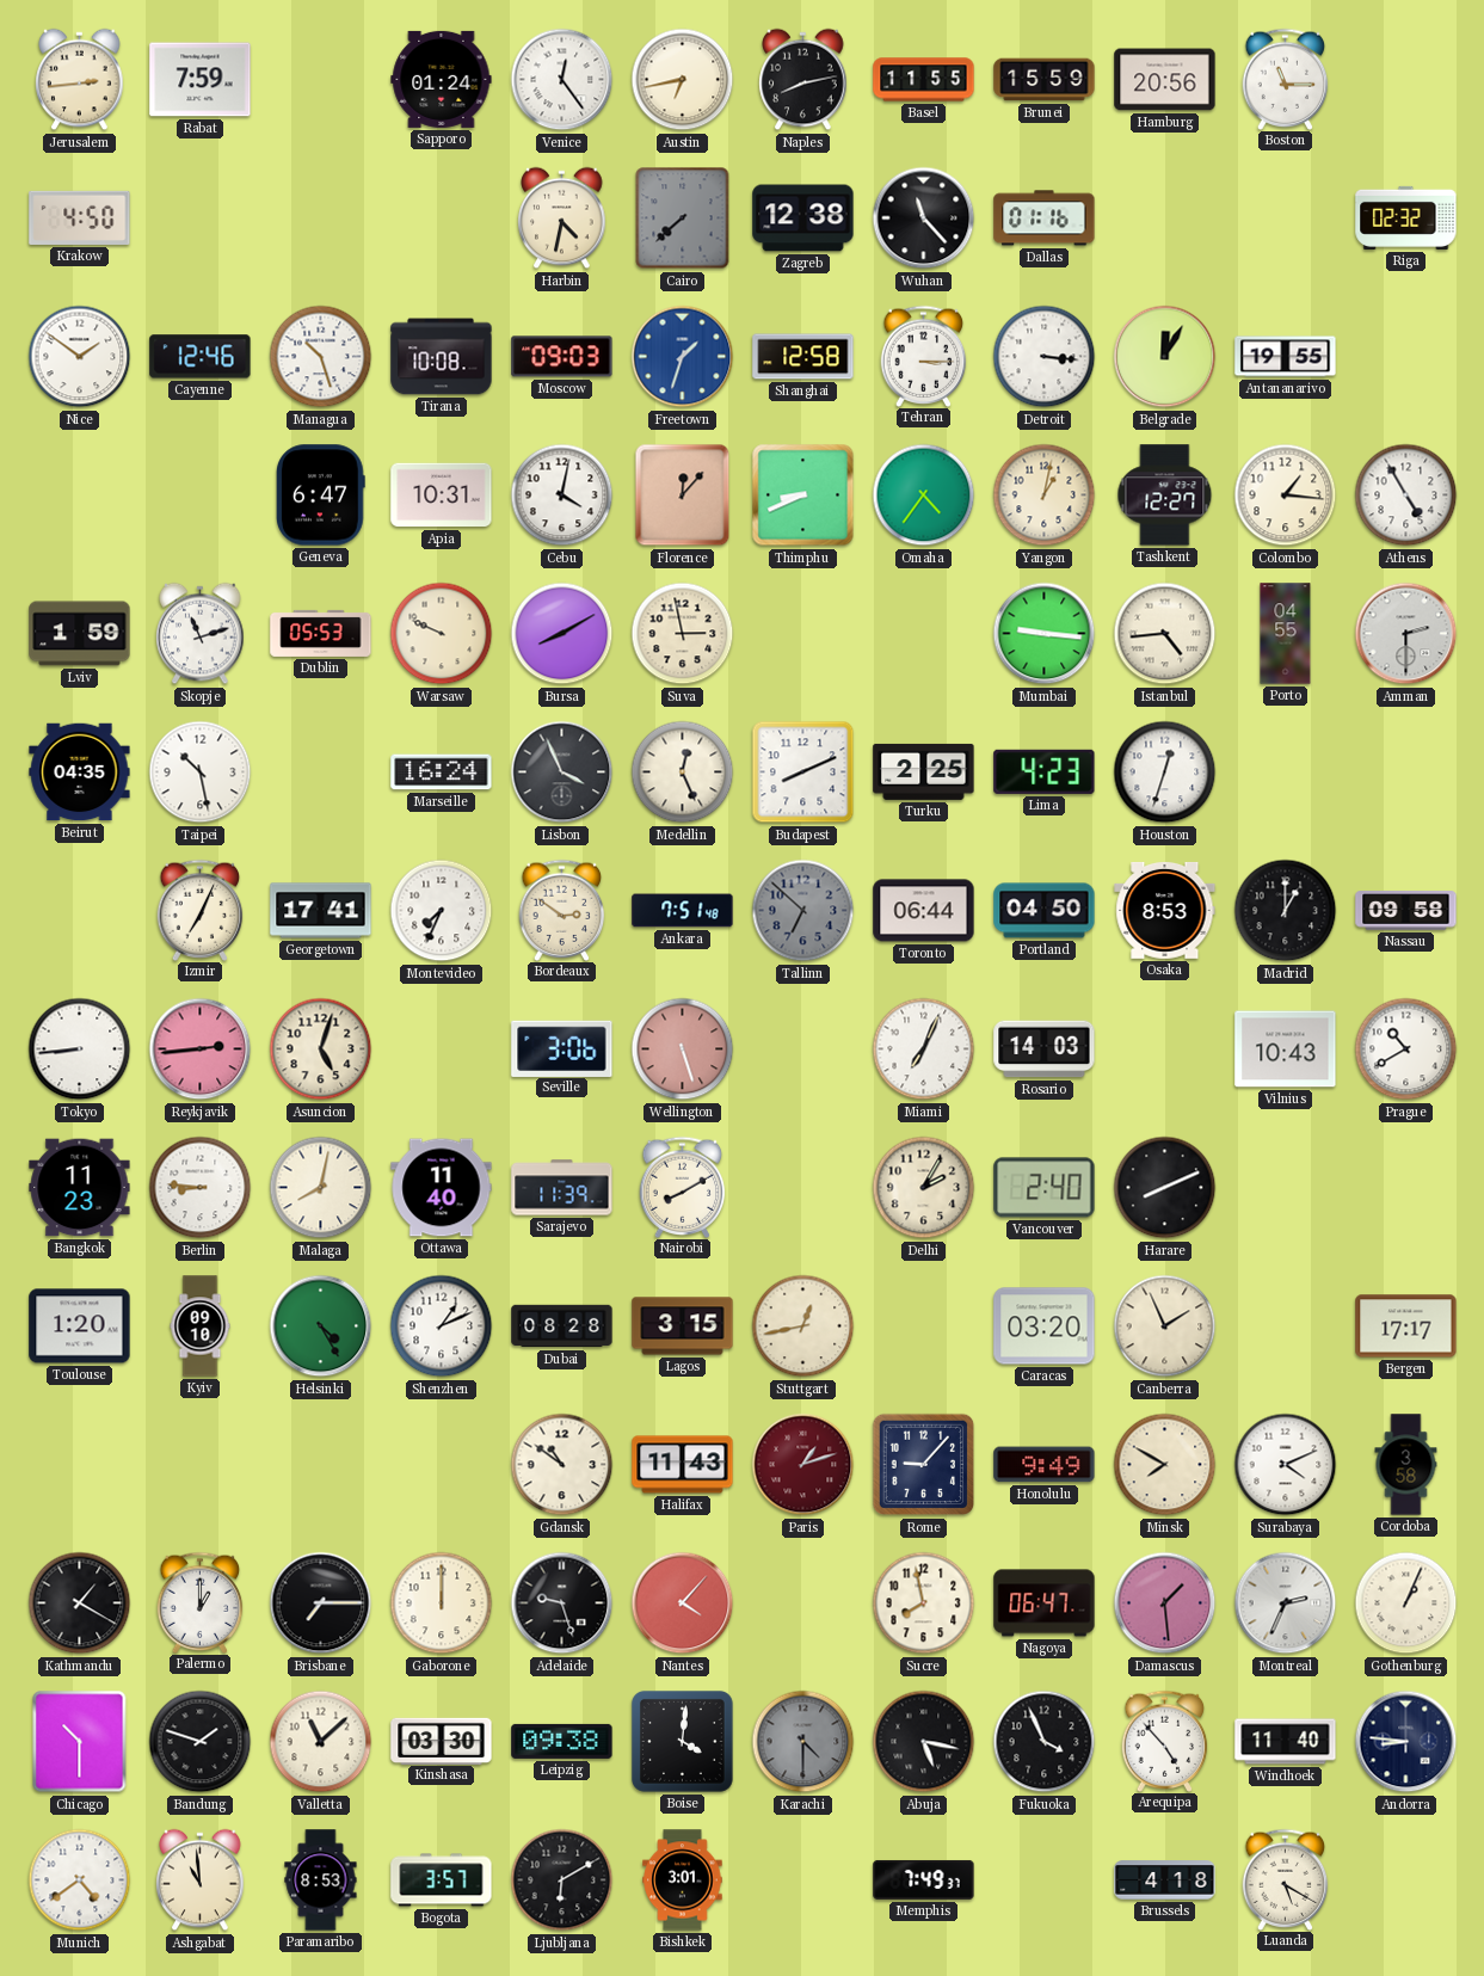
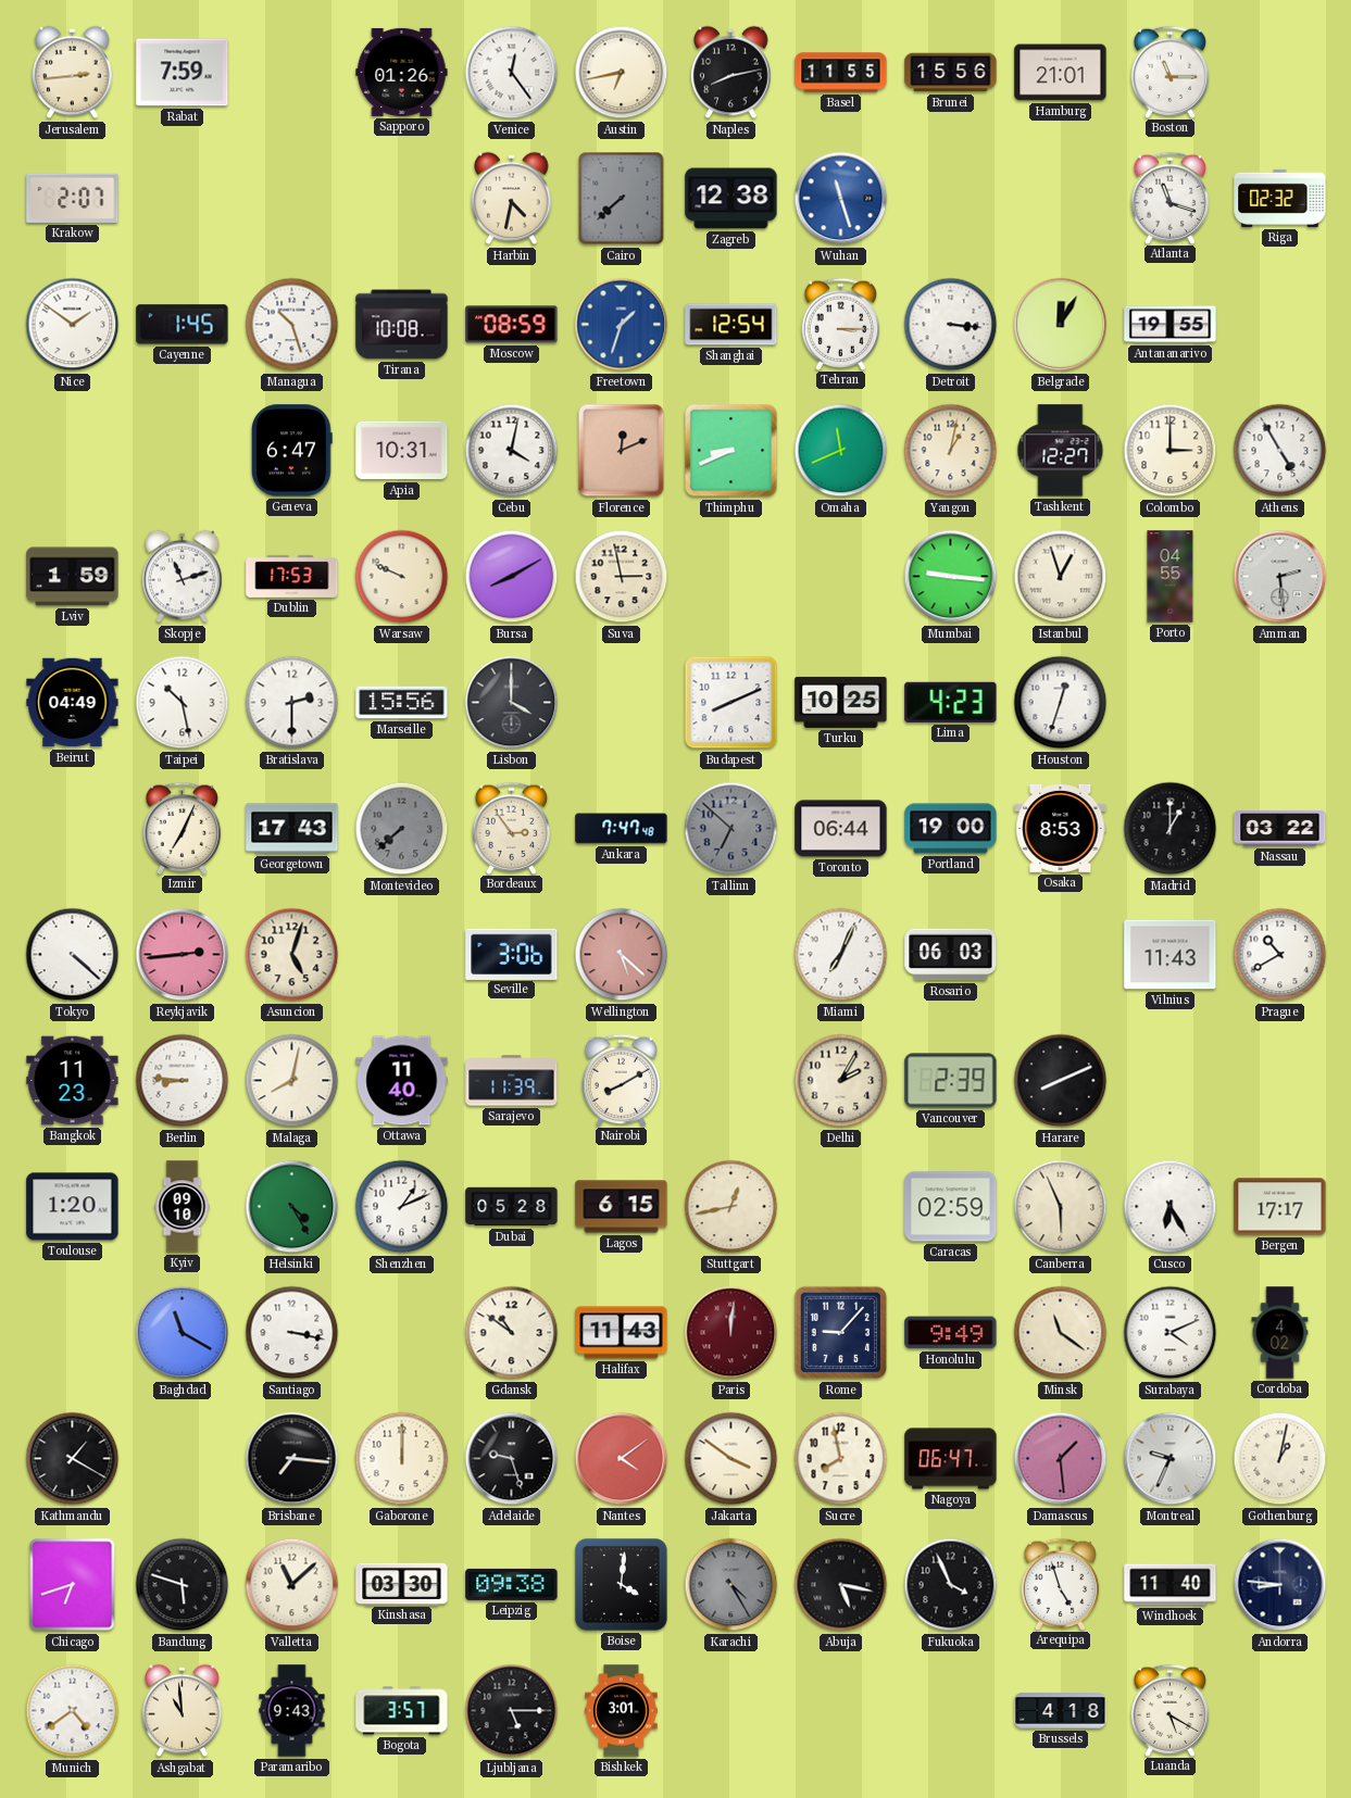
Sapporo: 01:24 -> 01:26 (402, 72)
Brunei: 15:59 -> 15:56 (951, 73)
Hamburg: 20:56 -> 21:01 (1061, 73)
Krakow: 4:50 -> 2:07 (73, 198)
Wuhan: 11:23 -> 11:27 (841, 199)
Wuhan dial: black -> blue (841, 199)
Dallas: 01:16 -> none (1045, 218)
Atlanta: none -> 11:18 (1171, 198)
Cayenne: 12:46 -> 1:45 (183, 325)
Moscow: 09:03 -> 08:59 (512, 325)
Shanghai: 12:58 -> 12:54 (731, 325)
Florence: 12:07 -> 12:11 (622, 451)
Omaha: 4:36 -> 11:41 (841, 451)
Colombo: 1:16 -> 3:00 (1171, 451)
Dublin: 05:53 -> 17:53 (292, 576)
Istanbul: 4:44 -> 12:57 (1061, 577)
Amman: 2:30 -> 2:29 (1280, 577)
Beirut: 04:35 -> 04:49 (73, 703)
Bratislava: none -> 2:30 (292, 703)
Marseille: 16:24 -> 15:56 (402, 703)
Lisbon: 3:56 -> 4:00 (512, 703)
Medellin: 12:26 -> none (683, 772)
Turku: 2:25 -> 10:25 (841, 702)
Georgetown: 17:41 -> 17:43 (292, 829)
Montevideo: 7:34 -> 7:38 (402, 829)
Montevideo dial: white -> grey (402, 829)
Bordeaux: 2:51 -> 2:54 (512, 828)
Ankara: 7:51 -> 7:47 (622, 829)
Portland: 04:50 -> 19:00 (951, 829)
Nassau: 09:58 -> 03:22 (1280, 829)
Tokyo: 8:44 -> 4:22 (73, 955)
Wellington: 5:27 -> 5:22 (622, 955)
Rosario: 14:03 -> 06:03 (951, 955)
Vilnius: 10:43 -> 11:43 (1171, 955)
Vancouver: 2:40 -> 2:39 (951, 1081)
Dubai: 08:28 -> 05:28 (512, 1207)
Lagos: 3:15 -> 6:15 (622, 1207)
Caracas: 03:20 -> 02:59 (951, 1207)
Canberra: 1:56 -> 5:56 (1061, 1207)
Cusco: none -> 6:25 (1171, 1207)
Baghdad: none -> 11:20 (183, 1333)
Santiago: none -> 3:17 (292, 1333)
Paris: 1:12 -> 12:01 (731, 1333)
Minsk: 7:50 -> 11:21 (1061, 1333)
Cordoba: 3:58 -> 4:02 (1280, 1333)
Palermo: 1:00 -> none (201, 1602)
Brisbane: 7:15 -> 7:16 (292, 1459)
Nantes: 4:07 -> 4:09 (622, 1459)
Jakarta: none -> 3:51 (731, 1459)
Montreal: 2:34 -> 9:34 (1171, 1459)
Gothenburg: 1:04 -> 1:02 (1280, 1459)
Chicago: 10:30 -> 6:42 (73, 1585)
Bandung: 1:48 -> 5:48 (183, 1585)
Karachi: 4:30 -> 4:25 (731, 1585)
Arequipa: 4:53 -> 4:57 (1061, 1584)
Paramaribo: 8:53 -> 9:43 (292, 1711)
Ljubljana: 6:10 -> 5:15 (512, 1711)
Memphis: 7:49 -> none (924, 1879)
